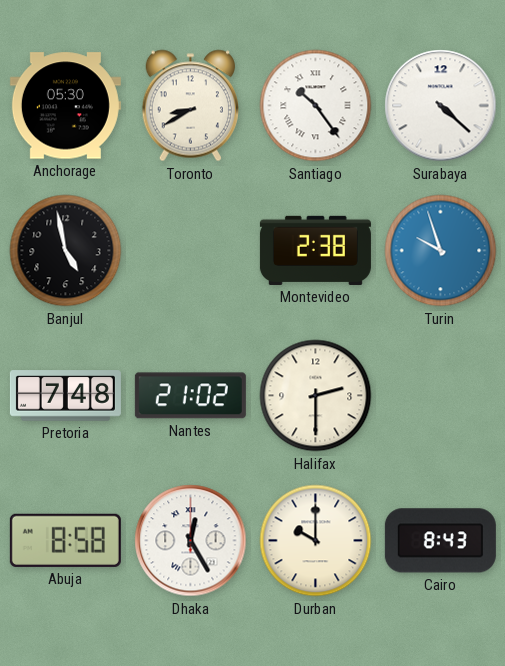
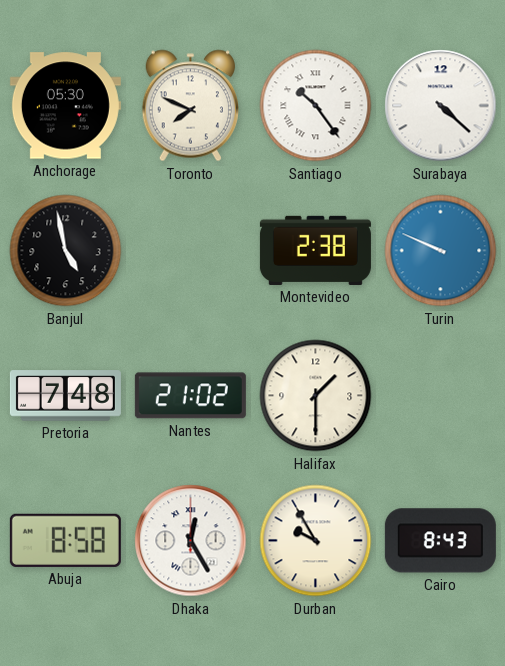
Toronto: 8:40 -> 7:49 (190, 106)
Turin: 9:57 -> 9:49 (441, 251)
Halifax: 2:30 -> 1:30 (316, 396)
Durban: 10:00 -> 9:55 (316, 541)
